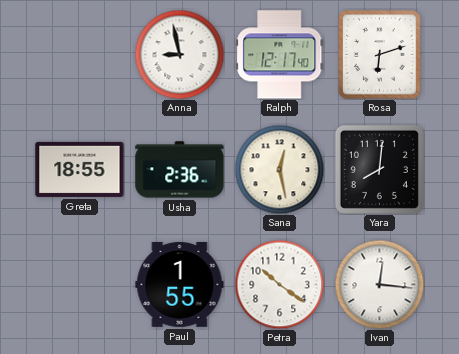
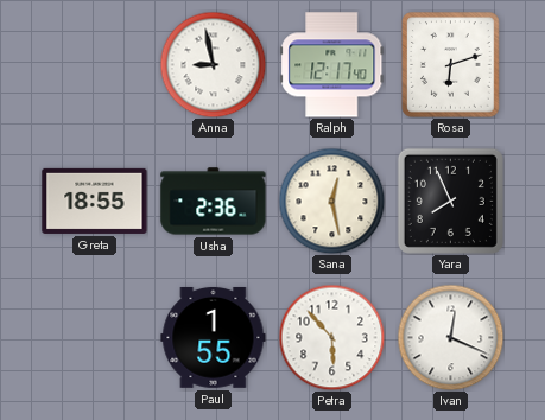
Yara: 8:01 -> 7:56 (450, 201)
Petra: 10:21 -> 5:53 (331, 337)
Ivan: 12:16 -> 12:19 (450, 337)
